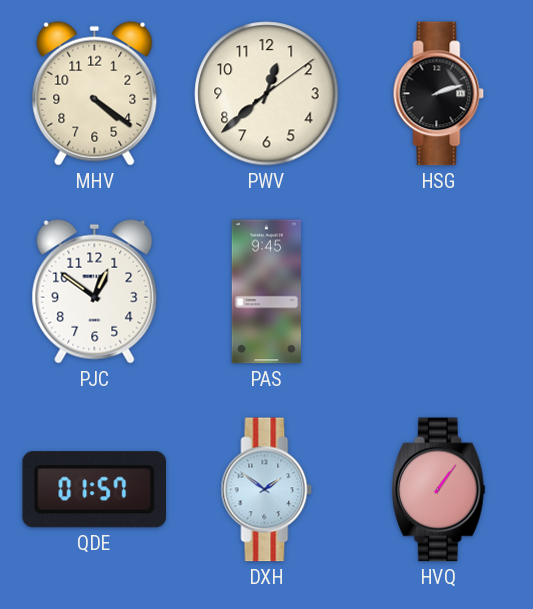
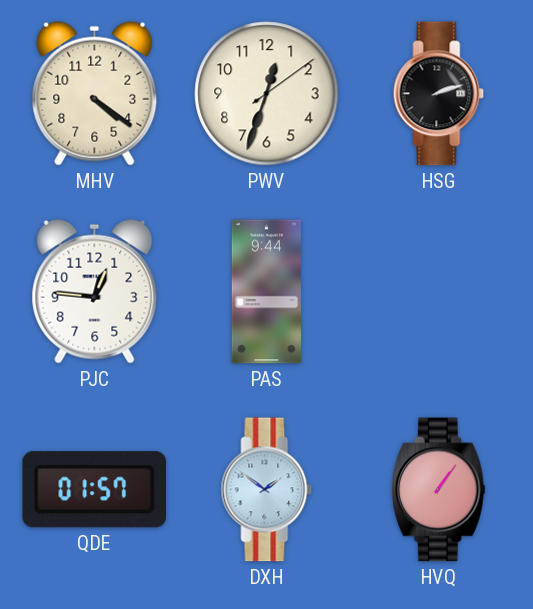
PWV: 12:38 -> 12:33 (267, 94)
PJC: 12:51 -> 12:46 (95, 291)
PAS: 9:45 -> 9:44 (266, 292)
